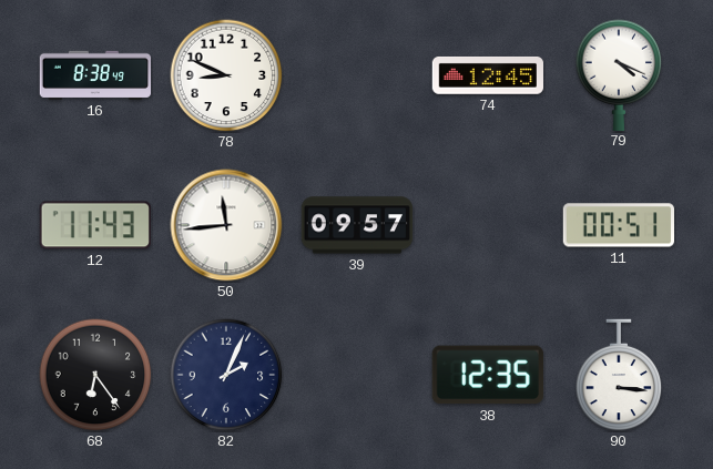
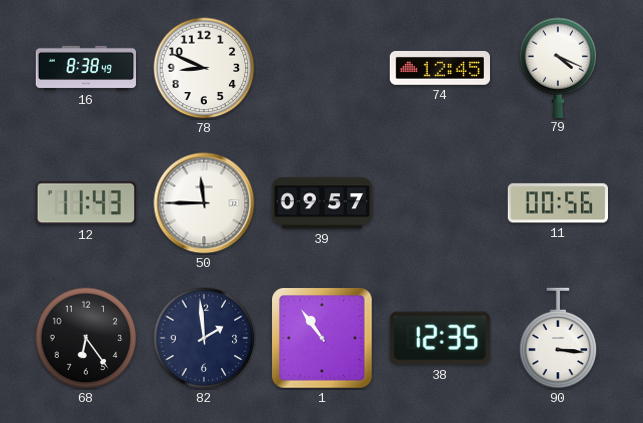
50: 11:44 -> 11:45 (204, 203)
11: 00:51 -> 00:56 (557, 203)
82: 2:04 -> 1:59 (204, 338)
1: none -> 10:54 (322, 338)
